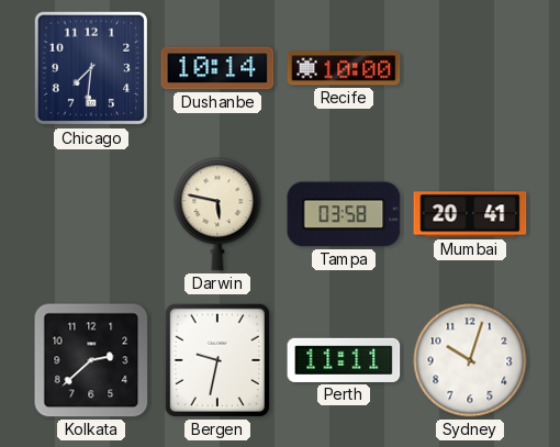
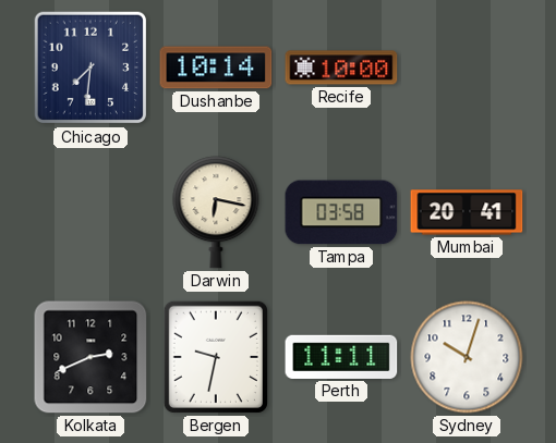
Darwin: 5:47 -> 6:17 (216, 212)
Kolkata: 2:38 -> 2:41 (90, 357)
